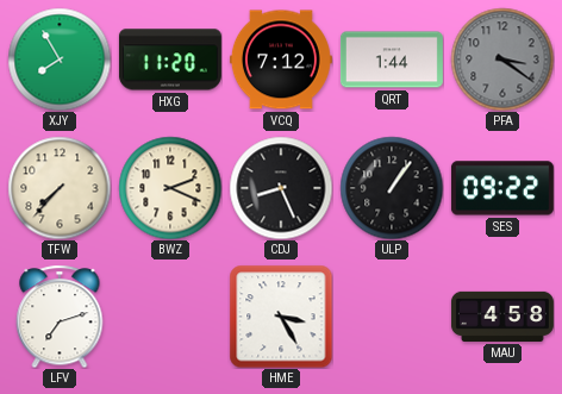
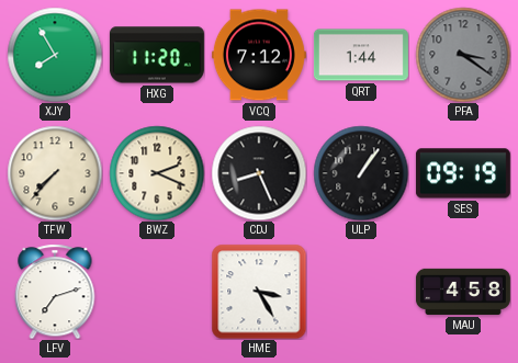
SES: 09:22 -> 09:19 (463, 173)
